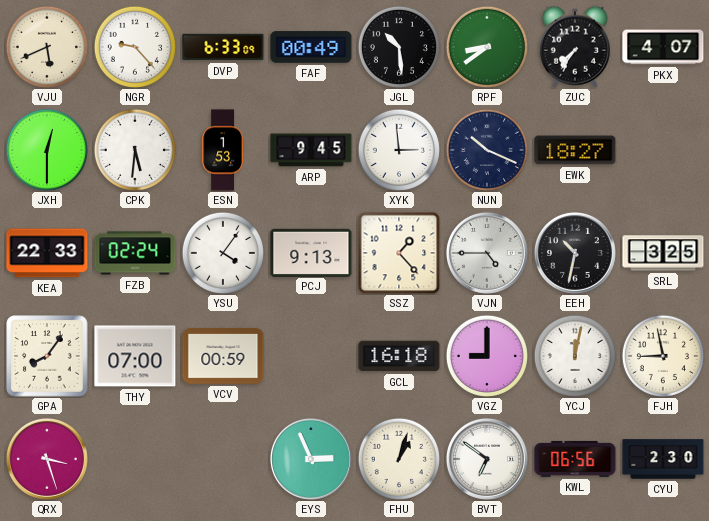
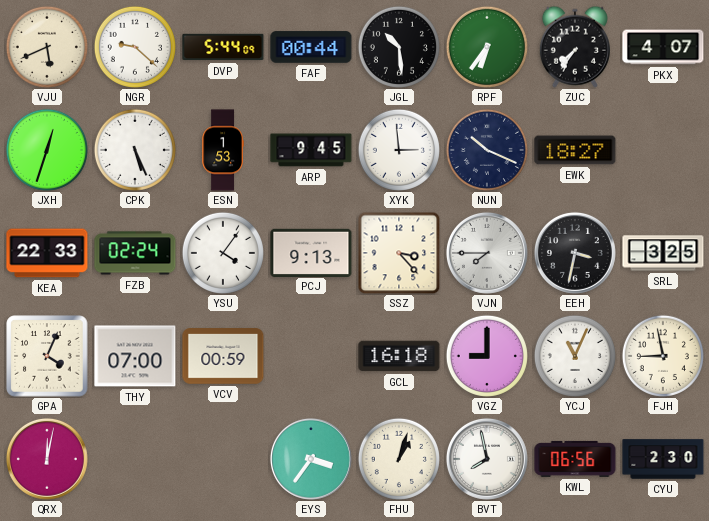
NGR: 9:23 -> 9:22 (135, 47)
DVP: 6:33 -> 5:44 (223, 47)
FAF: 00:49 -> 00:44 (311, 47)
RPF: 8:39 -> 6:36 (487, 47)
JXH: 12:30 -> 12:33 (47, 150)
CPK: 5:31 -> 5:26 (135, 150)
SSZ: 1:23 -> 3:23 (399, 253)
VJN: 4:45 -> 7:45 (487, 253)
EEH: 10:32 -> 3:32 (575, 253)
GPA: 8:06 -> 4:04 (47, 356)
YCJ: 12:02 -> 11:04 (575, 356)
QRX: 3:27 -> 12:02 (47, 459)
EYS: 2:56 -> 3:36 (311, 459)
BVT: 6:51 -> 7:58 (487, 459)
